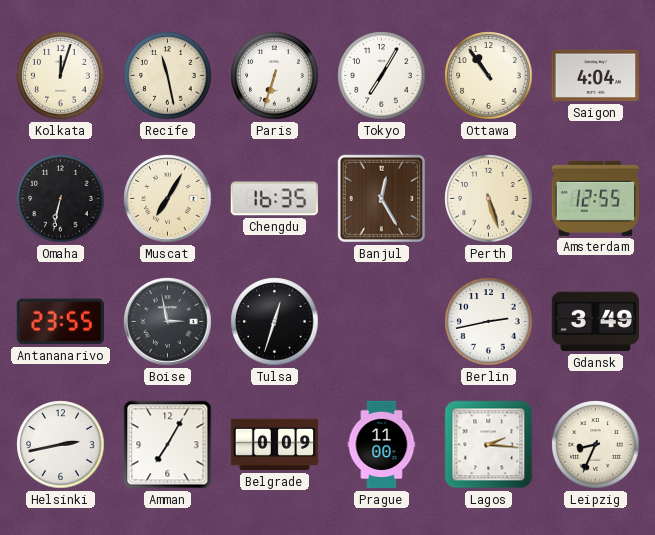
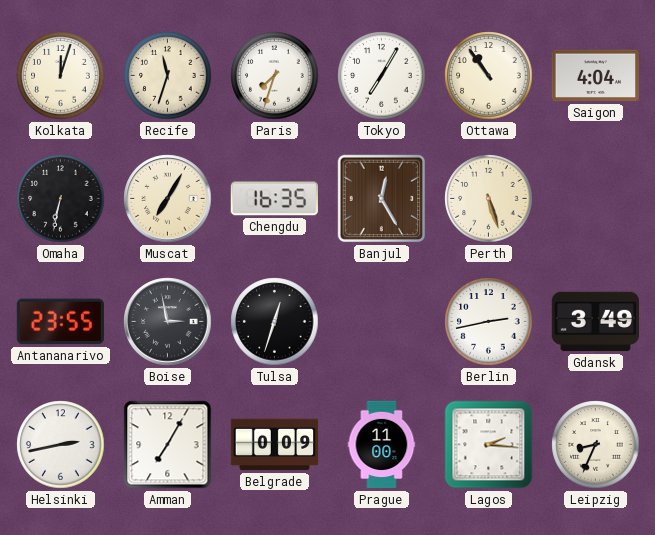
Recife: 11:28 -> 11:33 (168, 76)
Paris: 6:33 -> 7:33 (275, 76)
Amsterdam: 12:55 -> none (595, 198)
